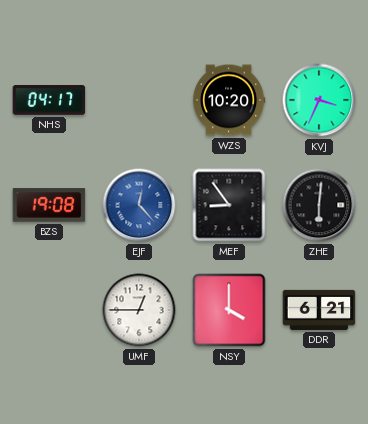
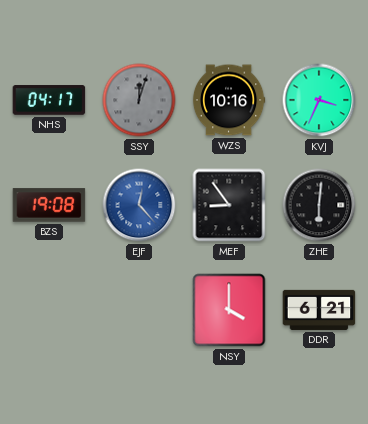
SSY: none -> 12:03 (139, 100)
WZS: 10:20 -> 10:16 (229, 100)
UMF: 12:45 -> none (139, 310)
